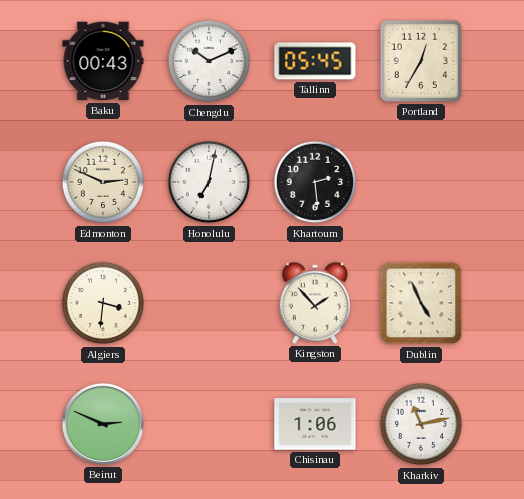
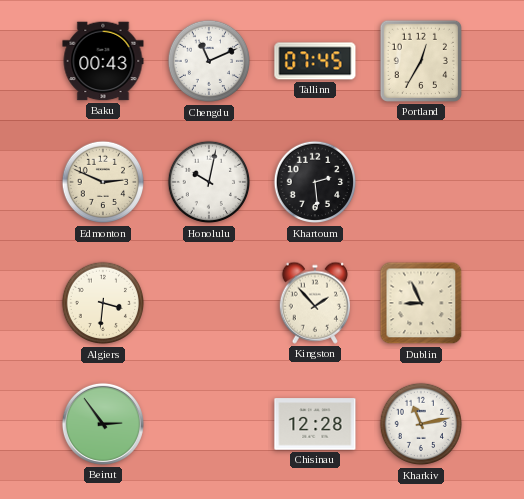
Chengdu: 10:11 -> 11:11 (209, 61)
Tallinn: 05:45 -> 07:45 (315, 61)
Honolulu: 7:02 -> 10:02 (209, 182)
Dublin: 4:56 -> 8:56 (421, 303)
Beirut: 2:49 -> 2:54 (103, 424)
Chisinau: 1:06 -> 12:28 (315, 424)
